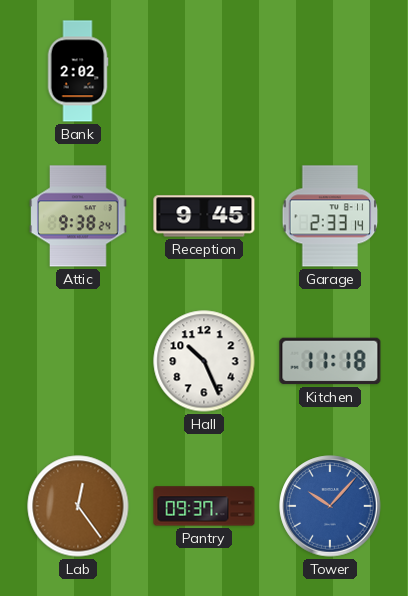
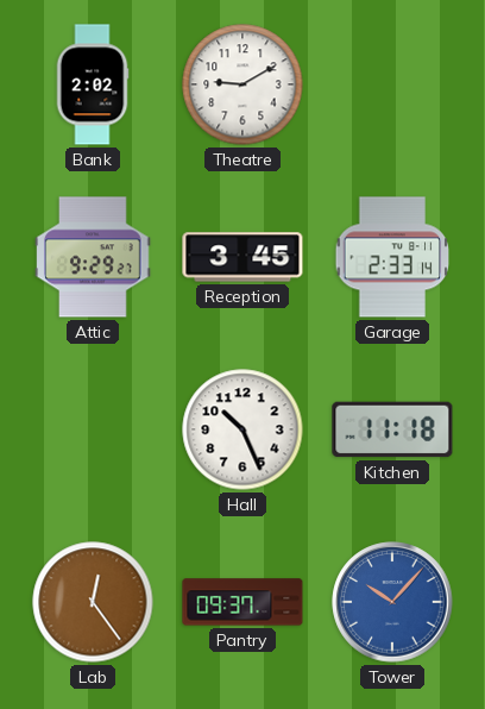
Theatre: none -> 9:10 (242, 84)
Attic: 9:38 -> 9:29 (93, 257)
Reception: 9:45 -> 3:45 (242, 257)
